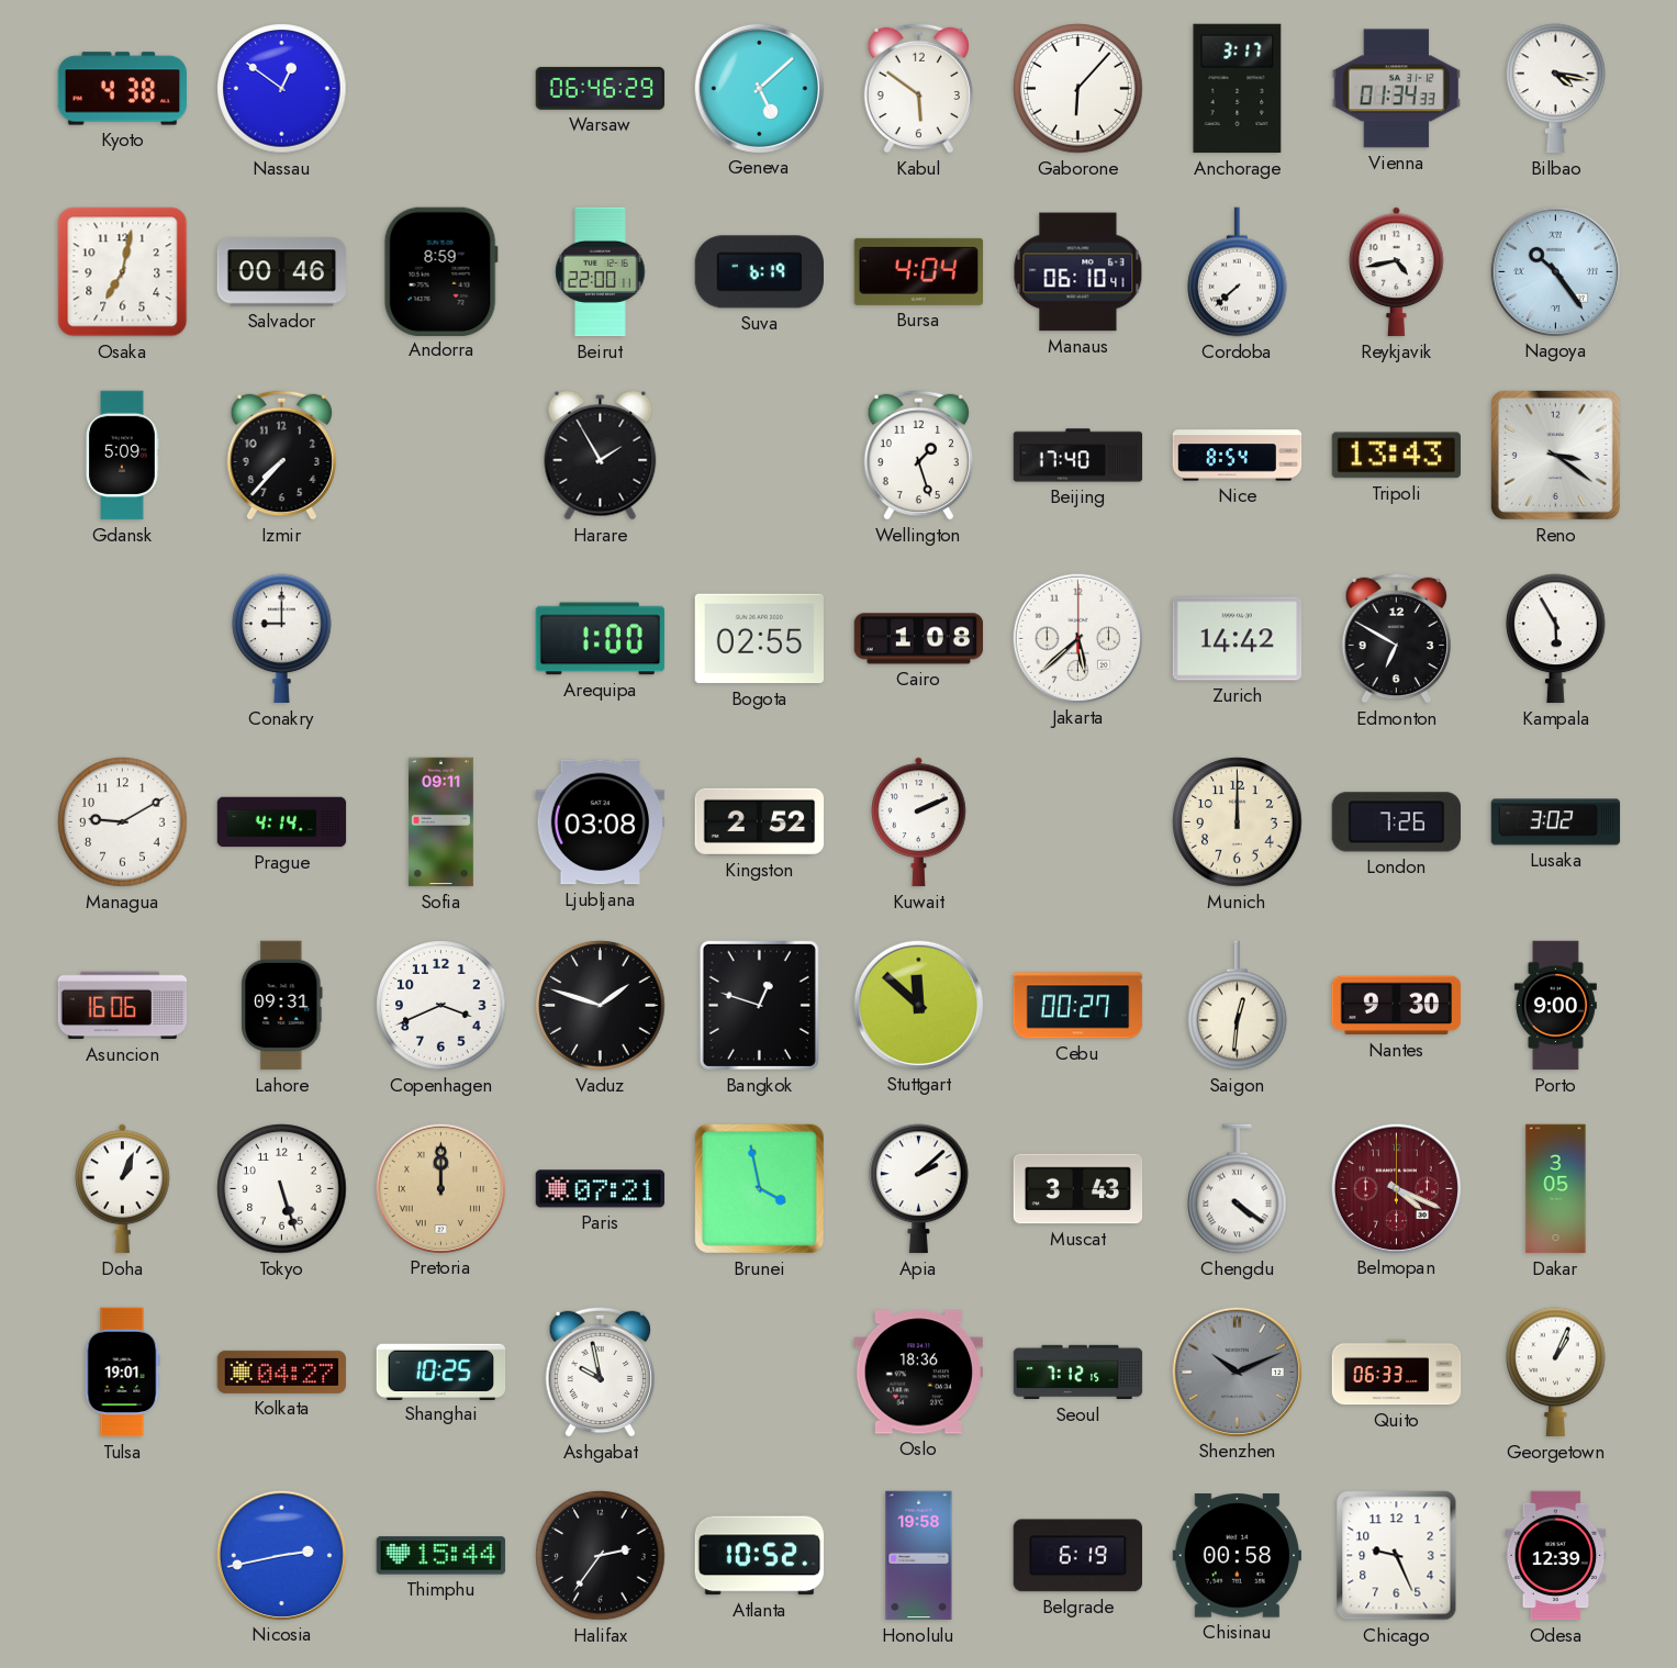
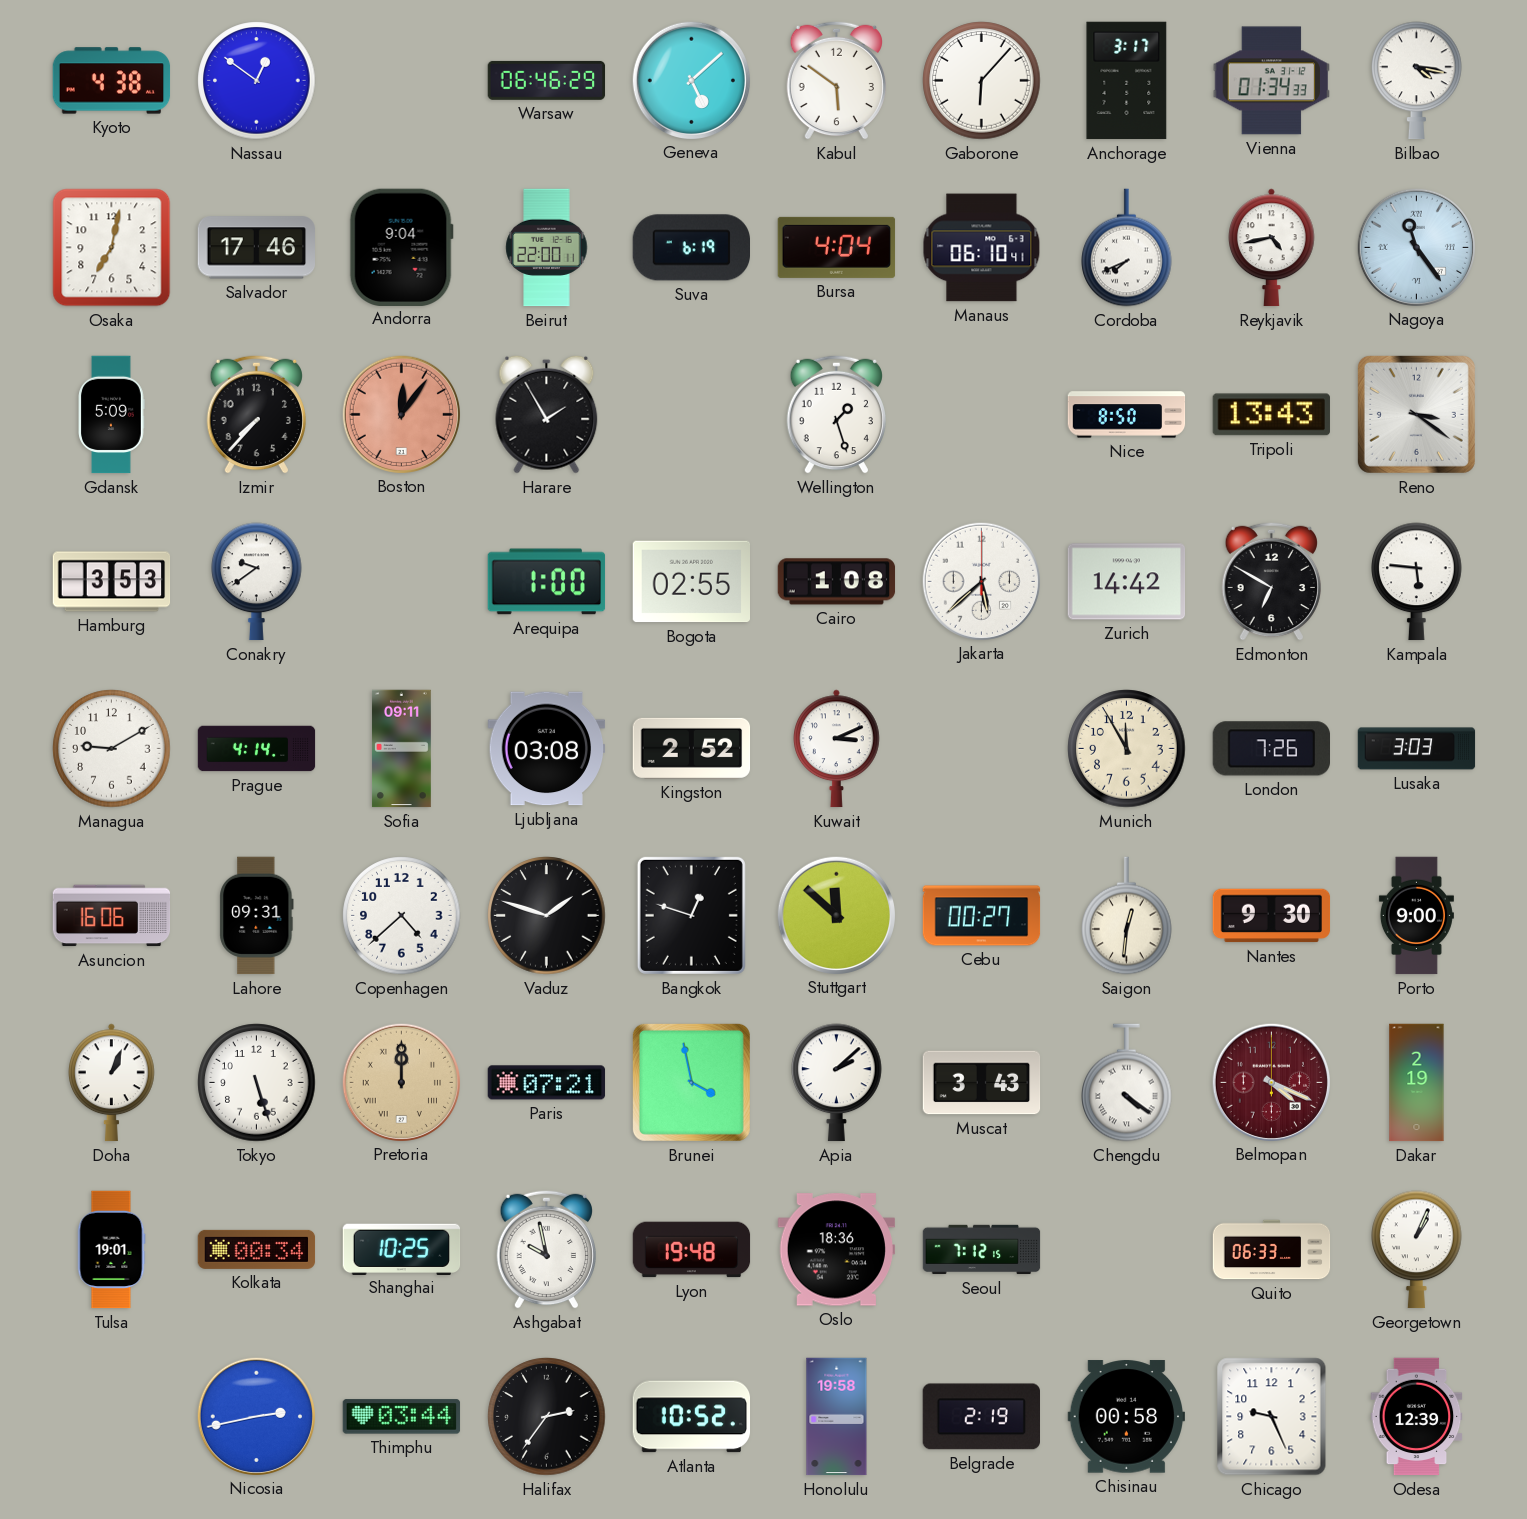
Salvador: 00:46 -> 17:46 (257, 248)
Andorra: 8:59 -> 9:04 (401, 247)
Cordoba: 7:38 -> 7:41 (1127, 248)
Nagoya: 10:24 -> 11:24 (1416, 247)
Boston: none -> 12:06 (401, 414)
Beijing: 17:40 -> none (1078, 456)
Nice: 8:54 -> 8:50 (1127, 415)
Hamburg: none -> 3:53 (112, 582)
Conakry: 9:00 -> 9:39 (257, 582)
Kampala: 5:55 -> 5:46 (1417, 582)
Kuwait: 2:11 -> 3:11 (837, 749)
Munich: 12:00 -> 11:55 (1127, 749)
Lusaka: 3:02 -> 3:03 (1417, 749)
Copenhagen: 3:41 -> 4:38 (402, 916)
Dakar: 3:05 -> 2:19 (1417, 1083)
Kolkata: 04:27 -> 00:34 (257, 1249)
Lyon: none -> 19:48 (692, 1250)
Shenzhen: 10:11 -> none (1237, 1372)
Thimphu: 15:44 -> 03:44 (402, 1417)
Belgrade: 6:19 -> 2:19 (981, 1417)
